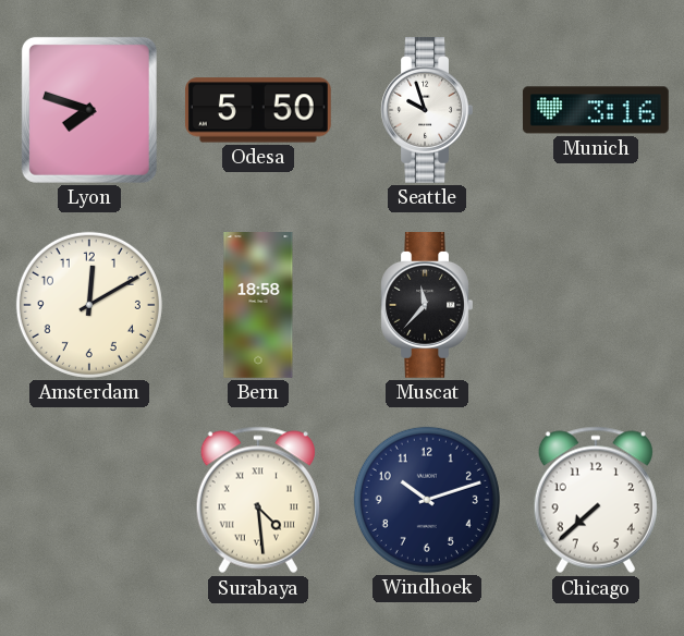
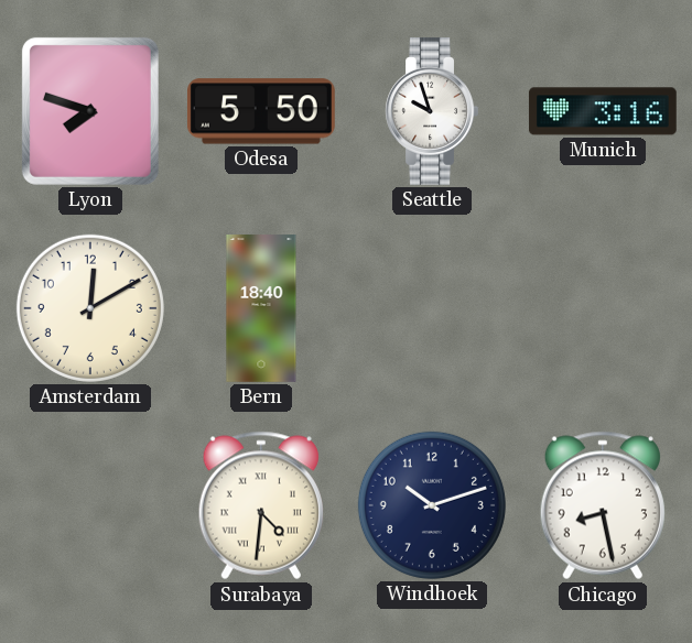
Bern: 18:58 -> 18:40 (261, 309)
Muscat: 11:37 -> none (427, 305)
Surabaya: 4:29 -> 4:31 (261, 505)
Chicago: 7:38 -> 8:28 (603, 505)
